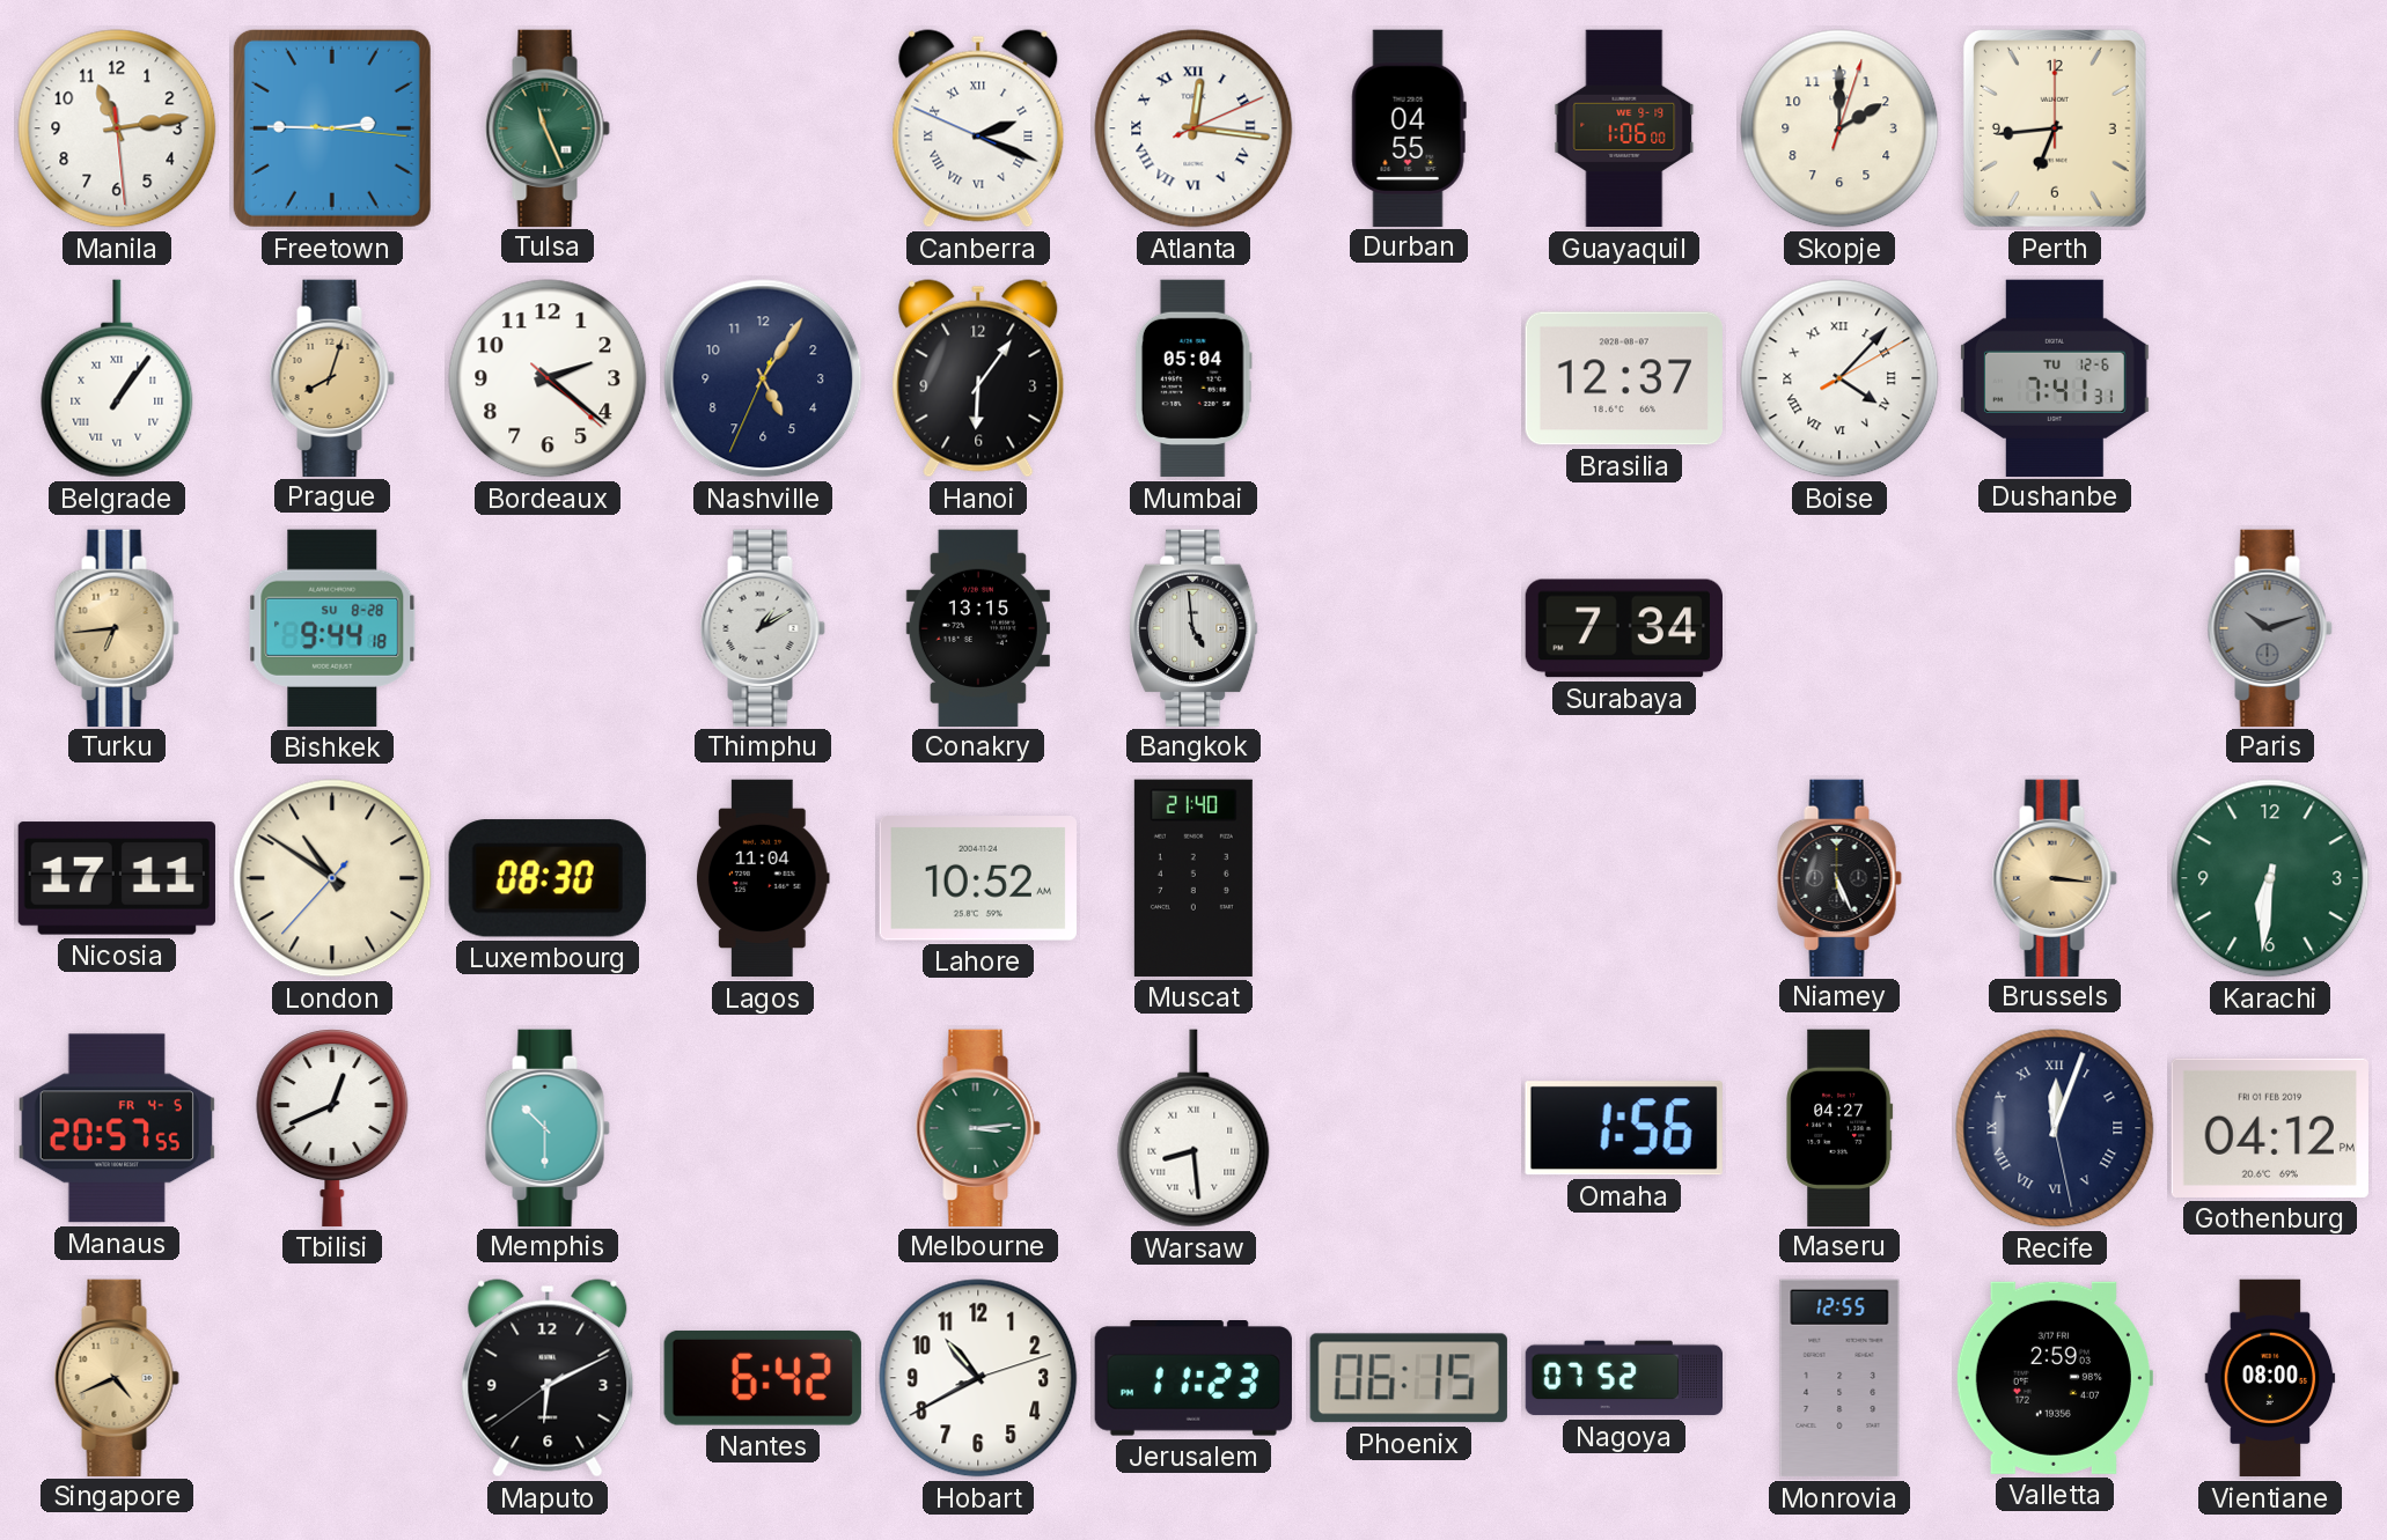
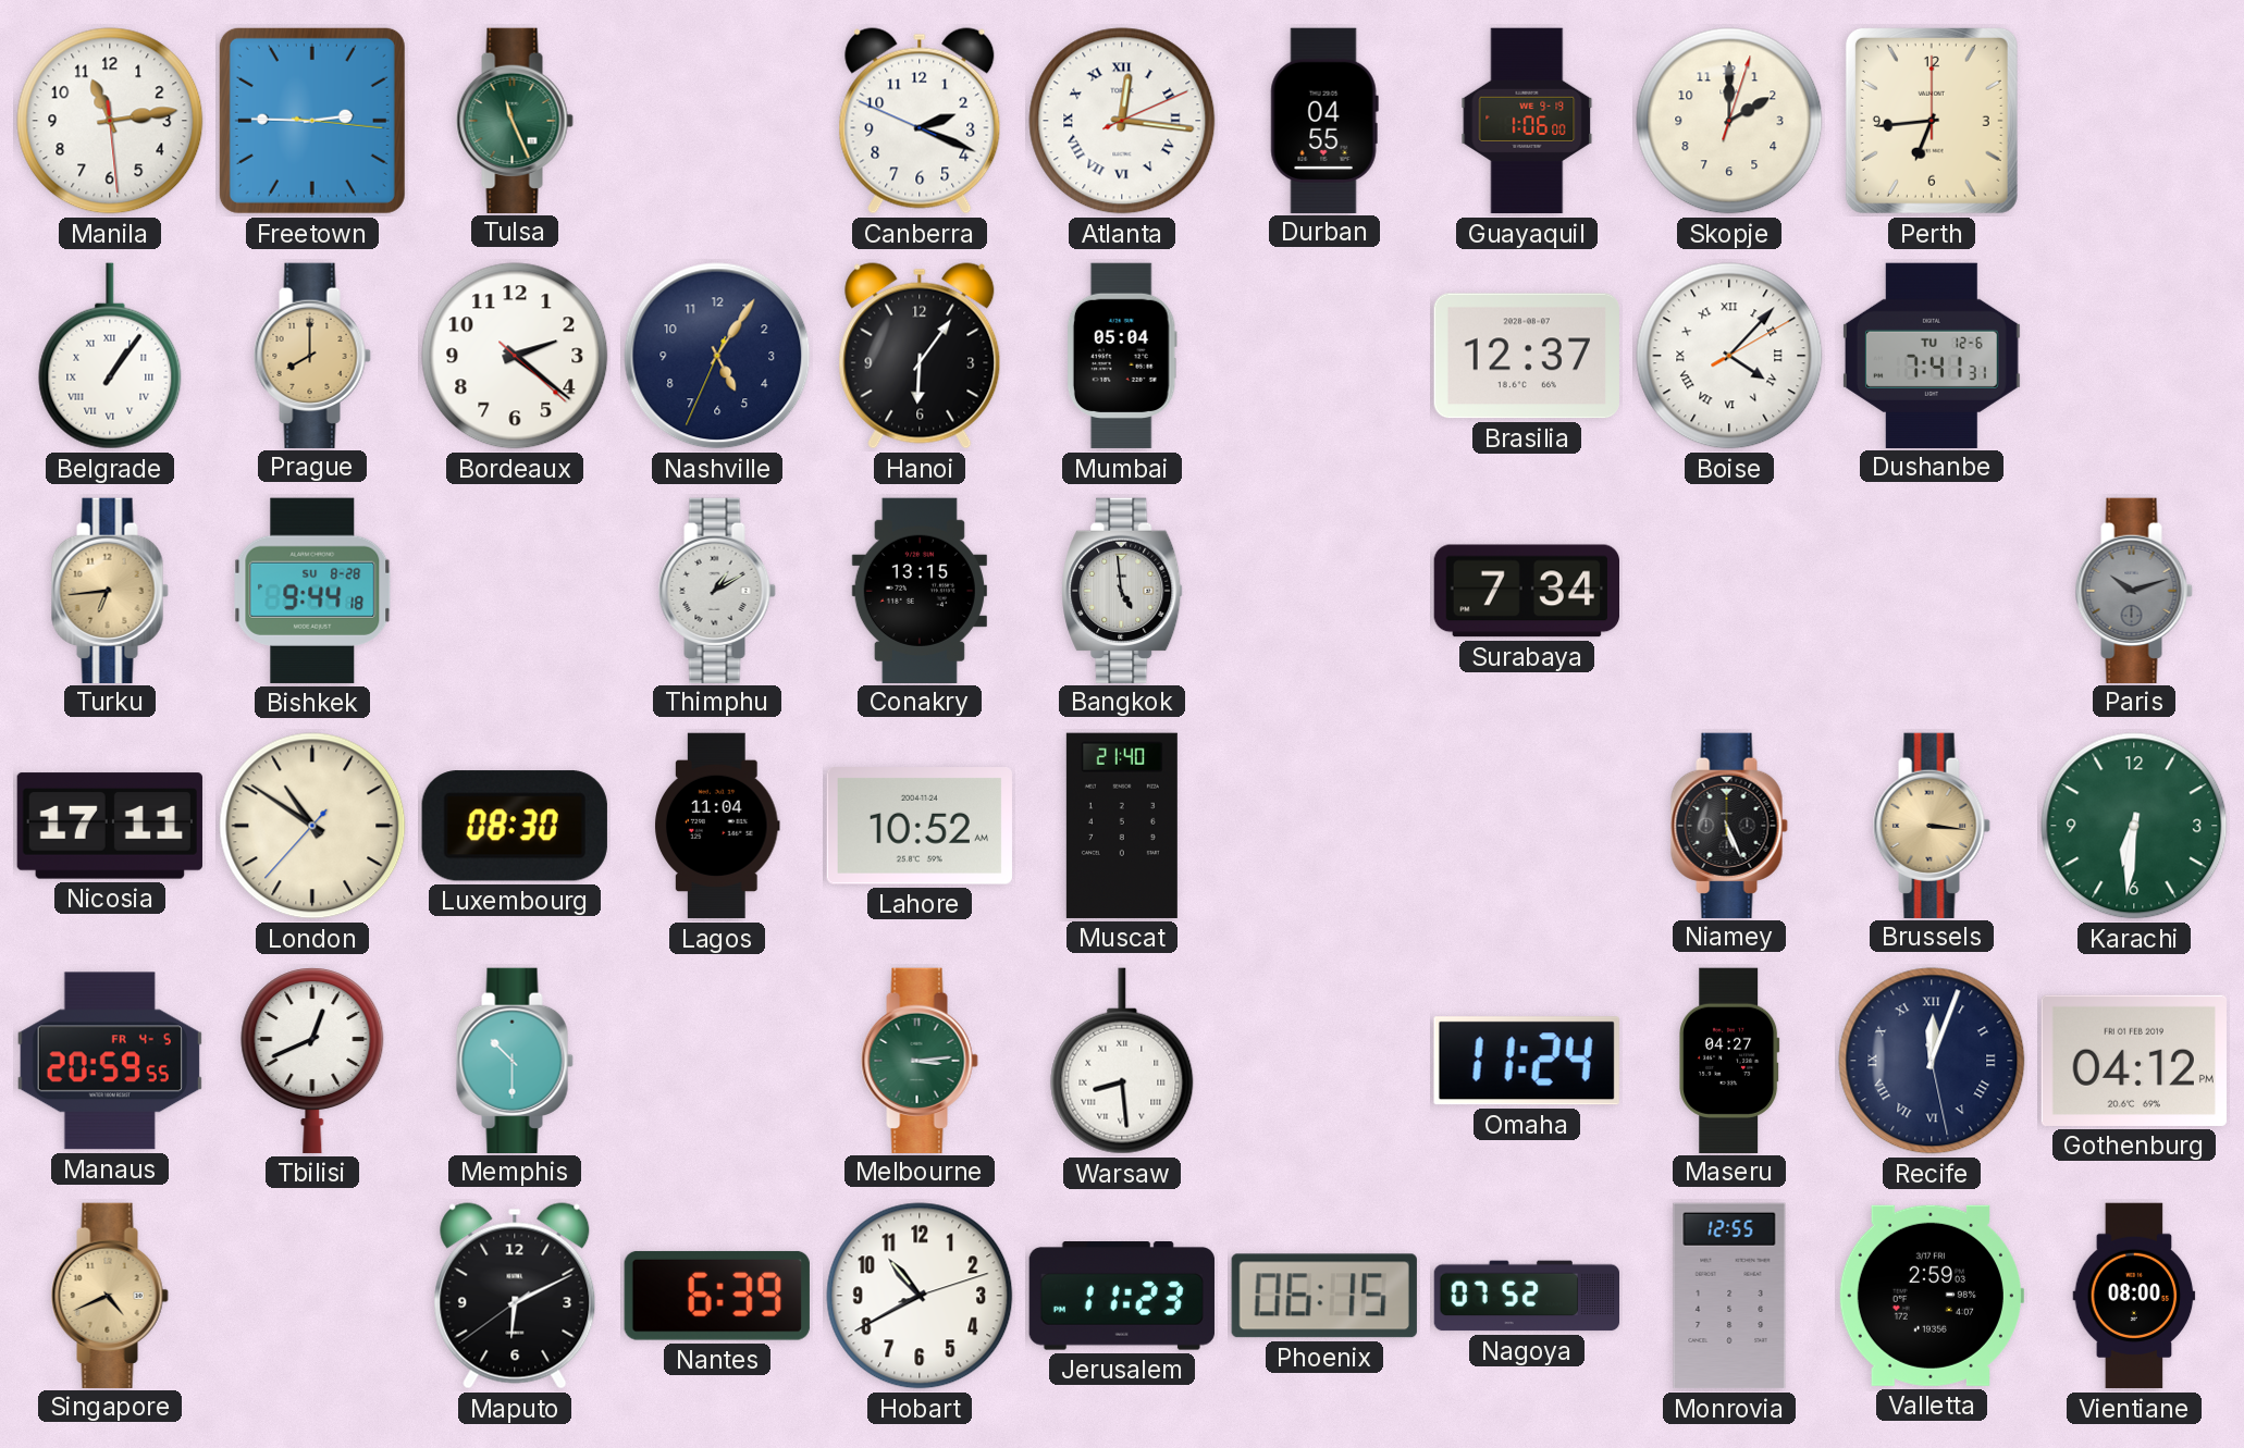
Canberra numerals: Roman -> Arabic (920, 121)
Prague: 8:03 -> 8:00 (312, 355)
Manaus: 20:57 -> 20:59 (110, 1061)
Omaha: 1:56 -> 11:24 (1527, 1061)
Nantes: 6:42 -> 6:39 (717, 1296)
